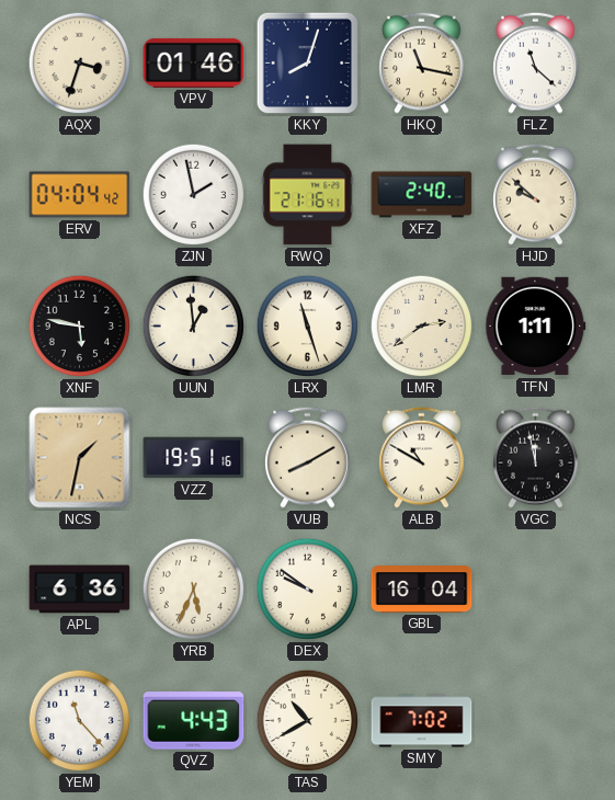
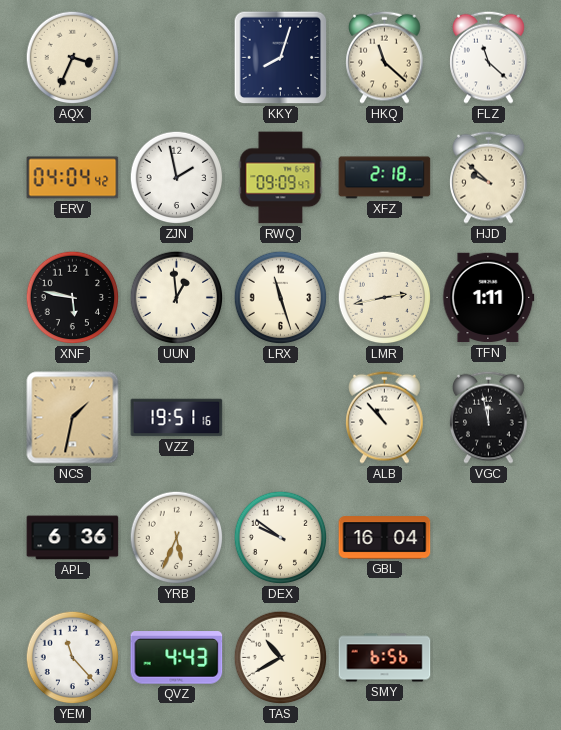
AQX: 3:33 -> 3:34 (73, 58)
VPV: 01:46 -> none (194, 62)
HKQ: 11:17 -> 11:22 (385, 57)
RWQ: 21:16 -> 09:09 (281, 178)
XFZ: 2:40 -> 2:18 (385, 178)
LMR: 2:39 -> 2:43 (385, 298)
VUB: 8:10 -> none (308, 457)
ALB: 10:50 -> 10:53 (385, 417)
SMY: 7:02 -> 6:56 (385, 658)
